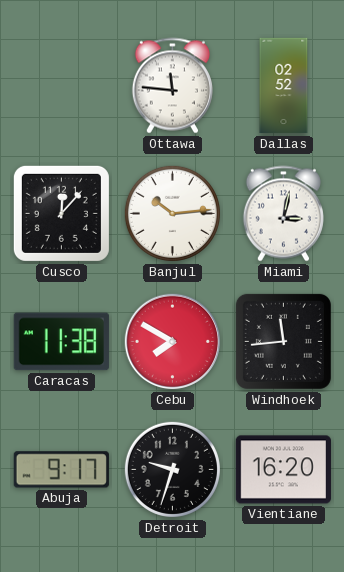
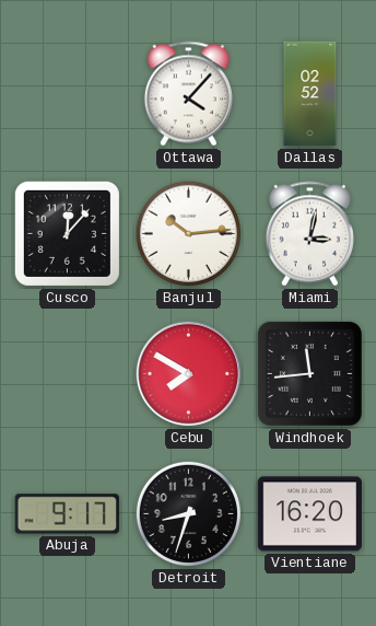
Ottawa: 11:46 -> 4:07 (188, 94)
Caracas: 11:38 -> none (61, 342)
Detroit: 9:33 -> 8:33 (188, 513)
